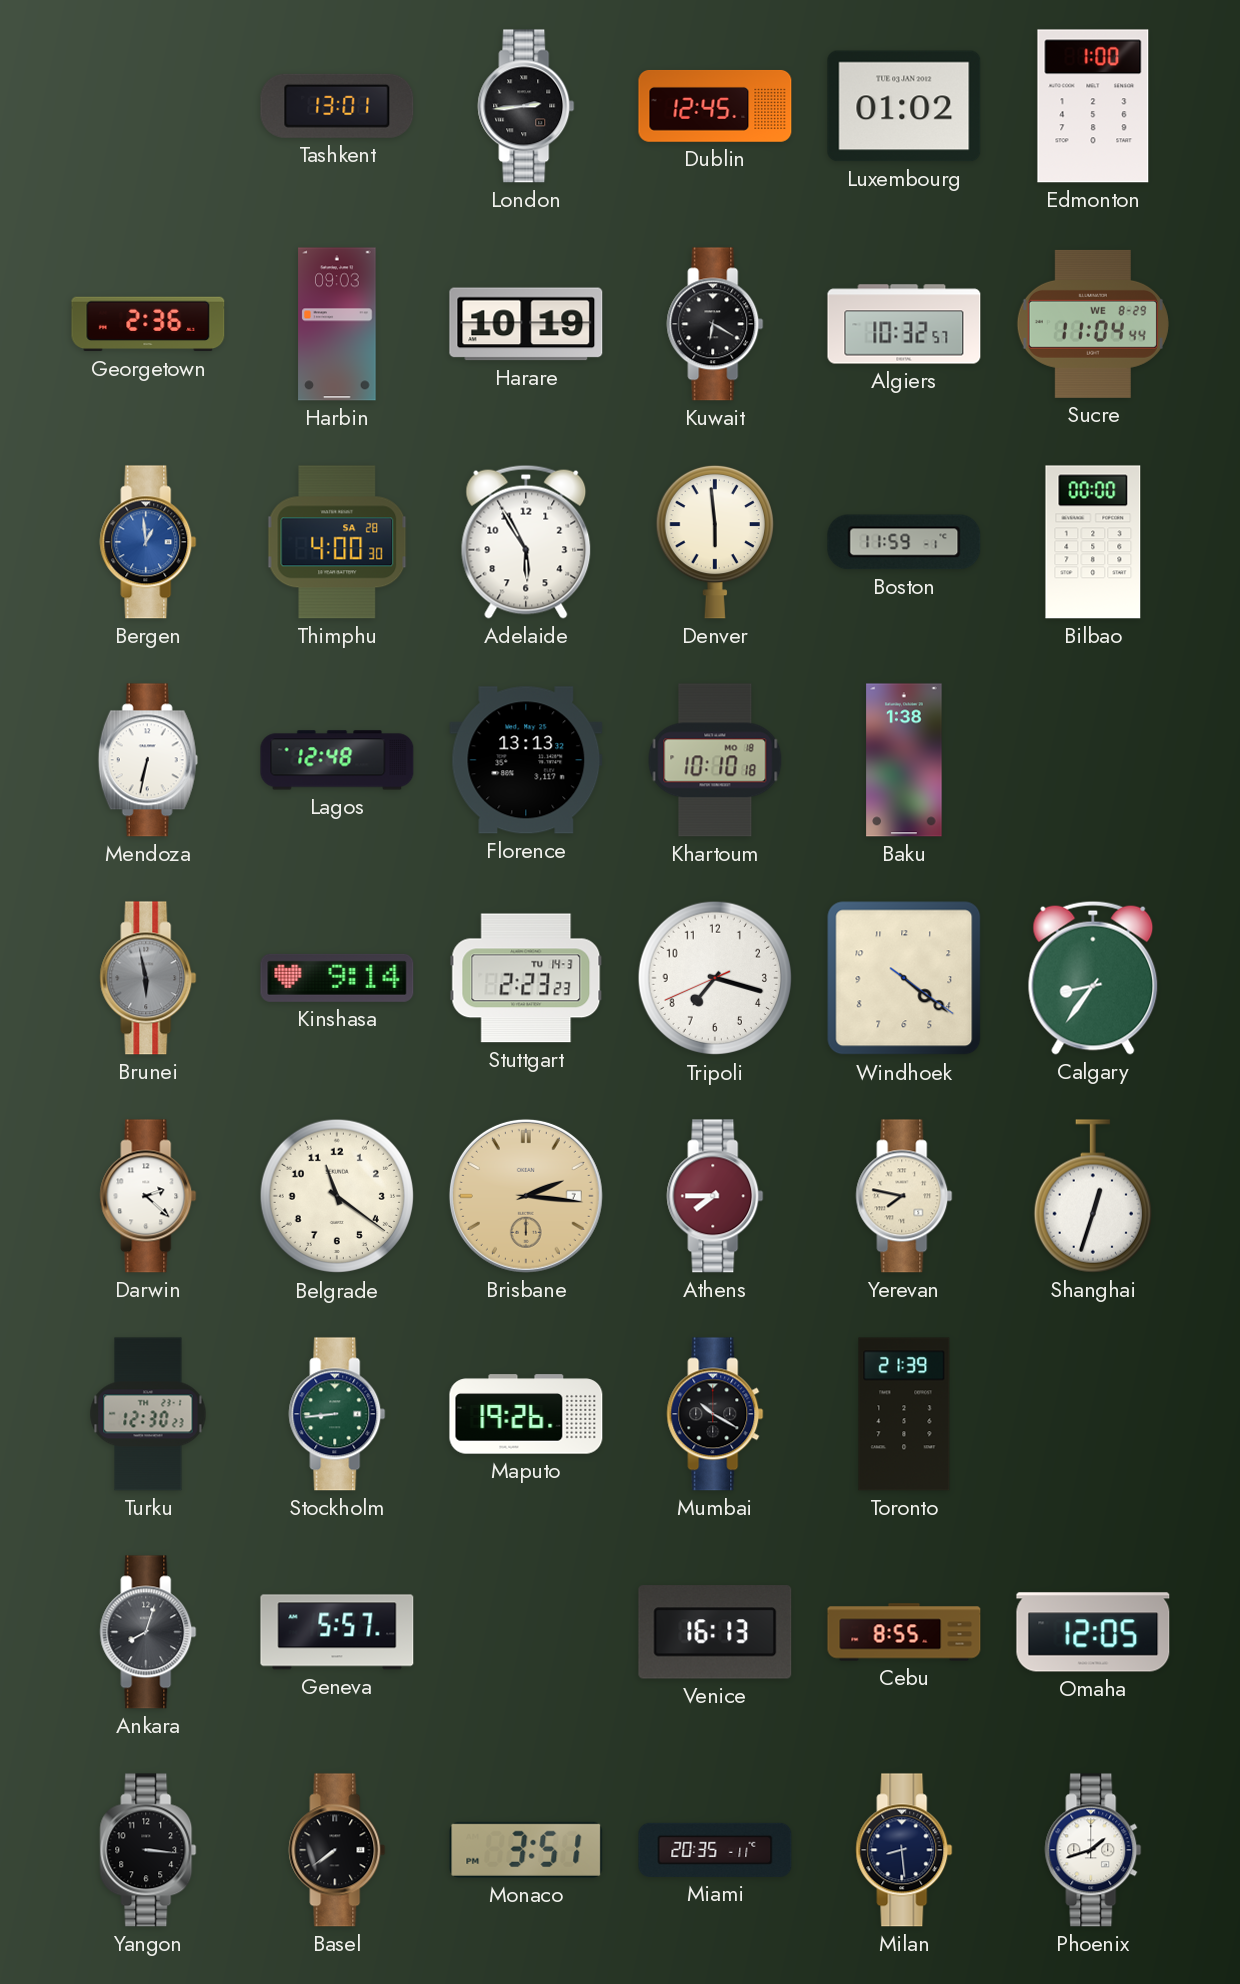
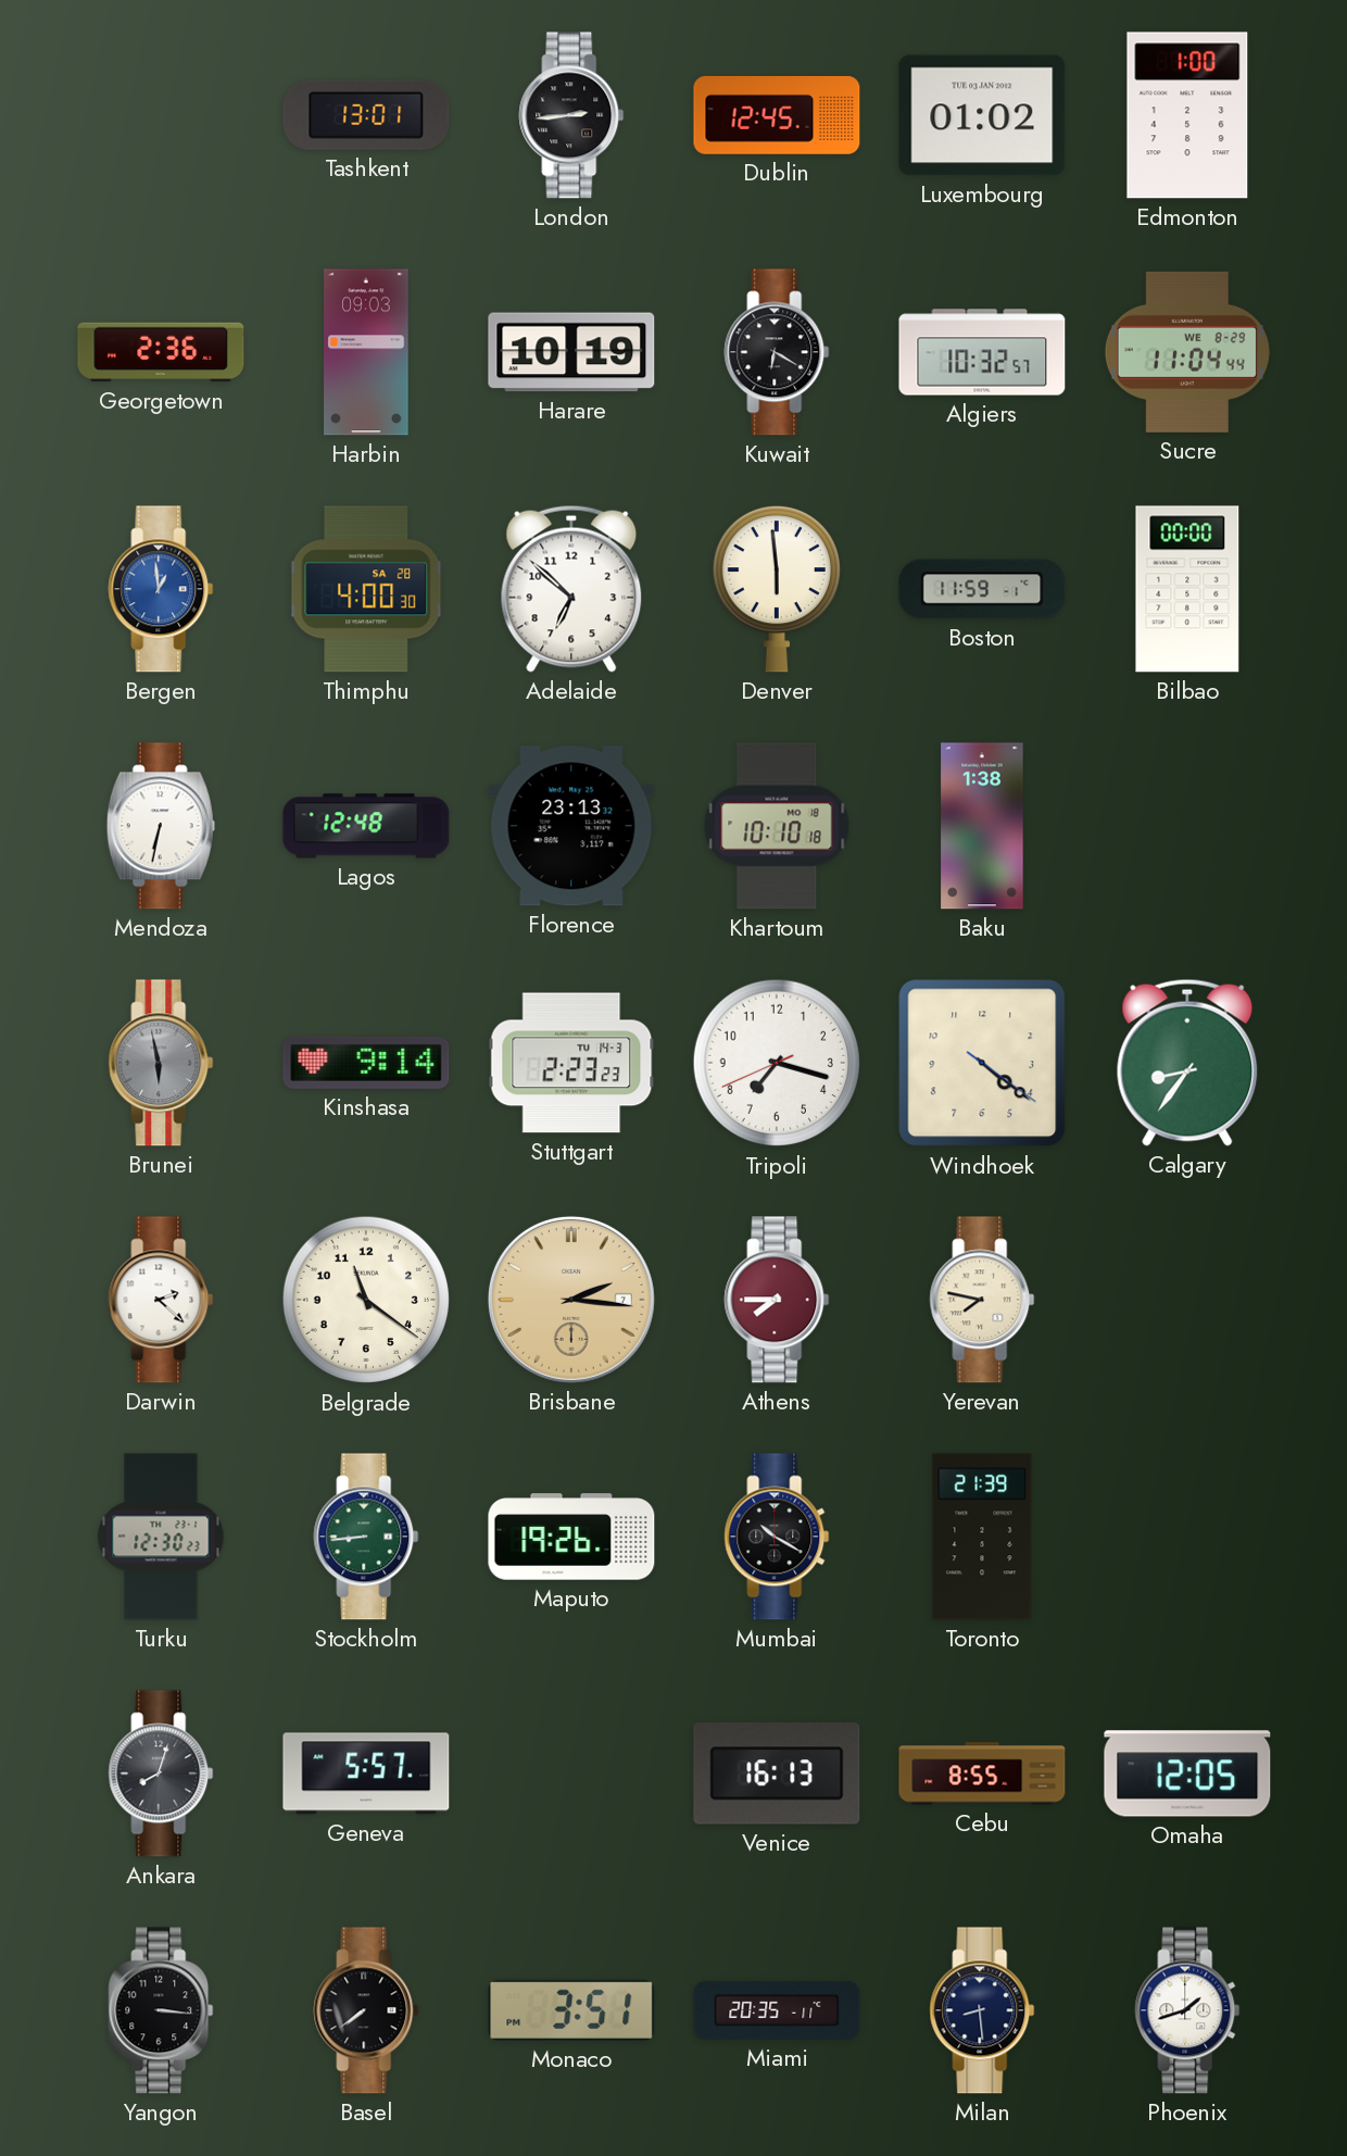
Adelaide: 5:55 -> 6:52 (571, 589)
Florence: 13:13 -> 23:13 (571, 826)
Shanghai: 12:33 -> none (1093, 1196)
